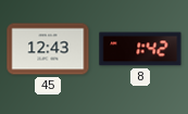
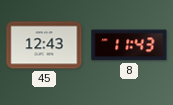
8: 1:42 -> 11:43 (129, 45)
